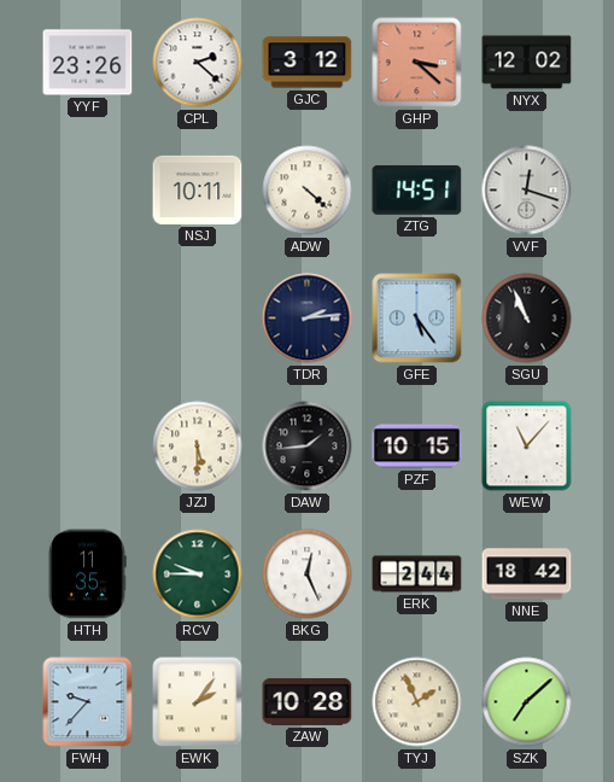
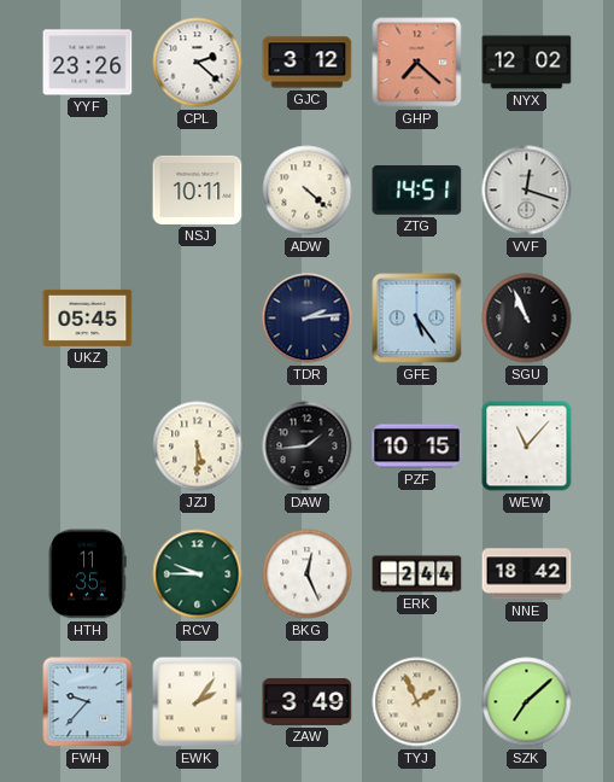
GHP: 3:22 -> 7:22 (417, 63)
UKZ: none -> 05:45 (88, 317)
ZAW: 10:28 -> 3:49 (308, 702)
